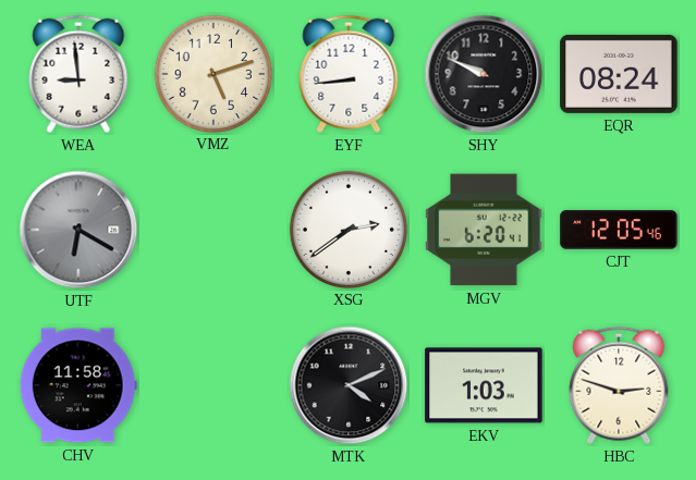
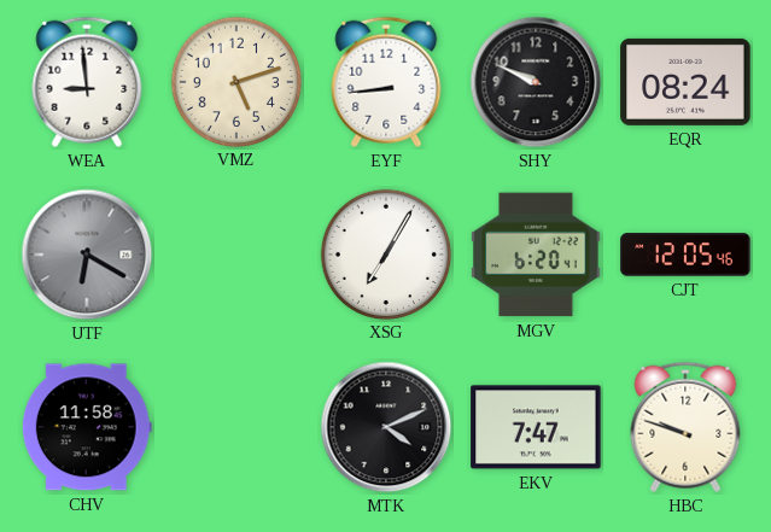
XSG: 2:39 -> 7:05 (385, 253)
EKV: 1:03 -> 7:47 (536, 427)
HBC: 2:48 -> 9:48 (685, 427)
